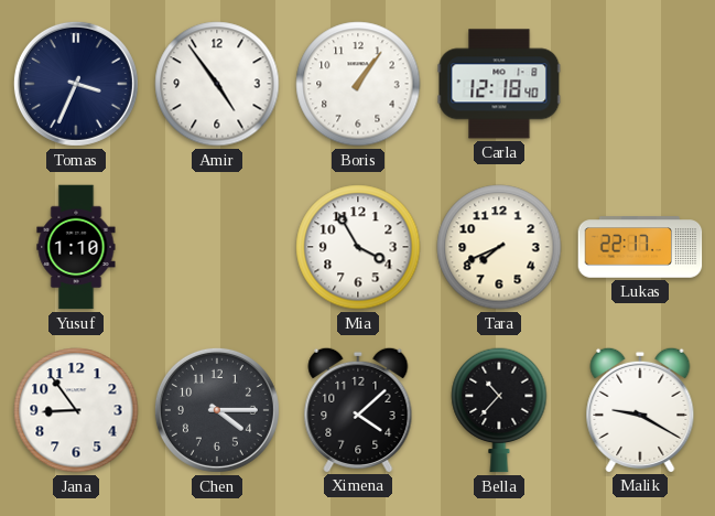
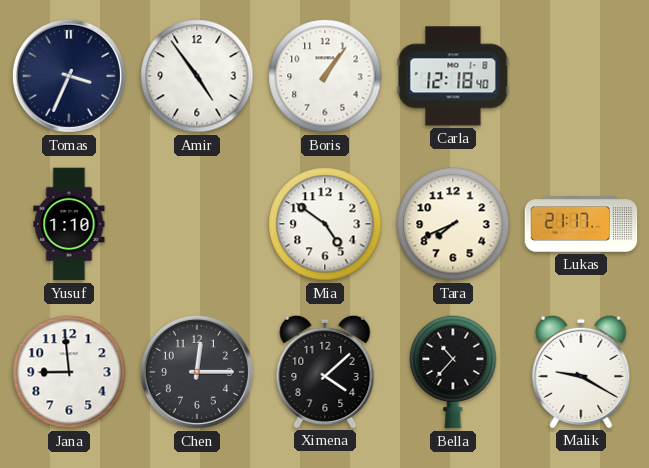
Mia: 3:55 -> 4:51 (325, 224)
Lukas: 22:17 -> 21:17 (581, 224)
Jana: 8:54 -> 8:59 (69, 372)
Chen: 4:15 -> 12:15 (197, 372)
